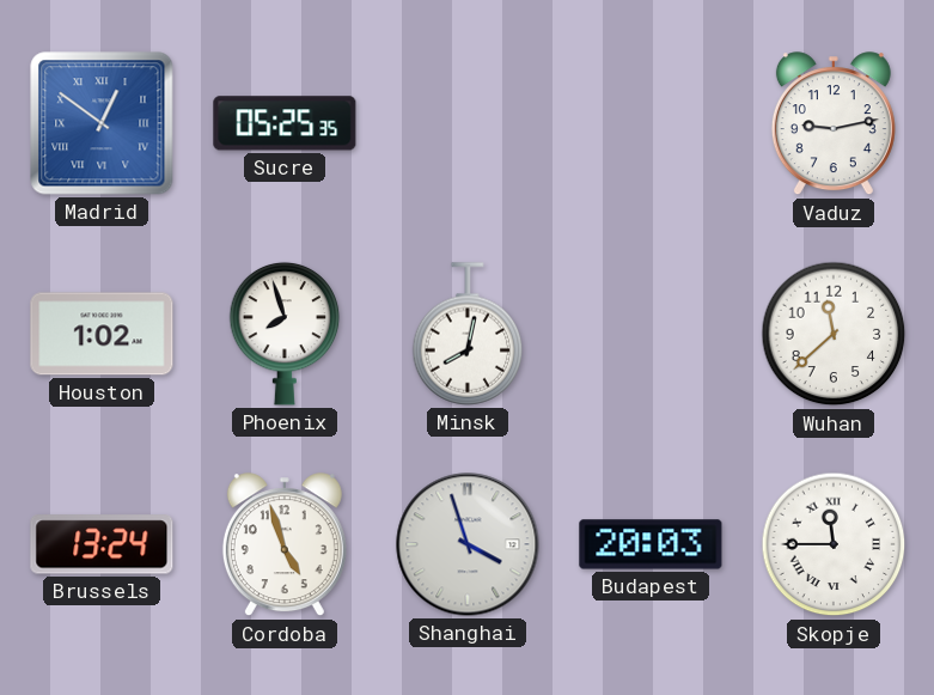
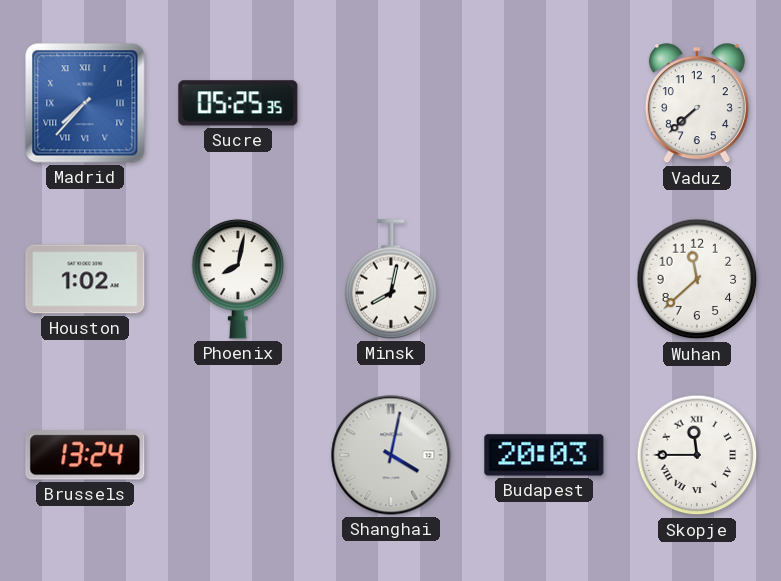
Madrid: 12:51 -> 7:37 (85, 103)
Vaduz: 9:13 -> 7:38 (697, 104)
Phoenix: 7:57 -> 8:02 (238, 279)
Cordoba: 4:57 -> none (285, 545)
Shanghai: 3:57 -> 4:02 (391, 455)
